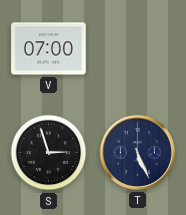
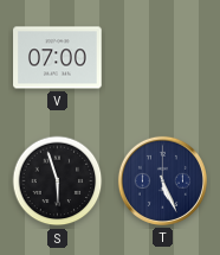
S: 2:57 -> 5:57 (58, 181)
